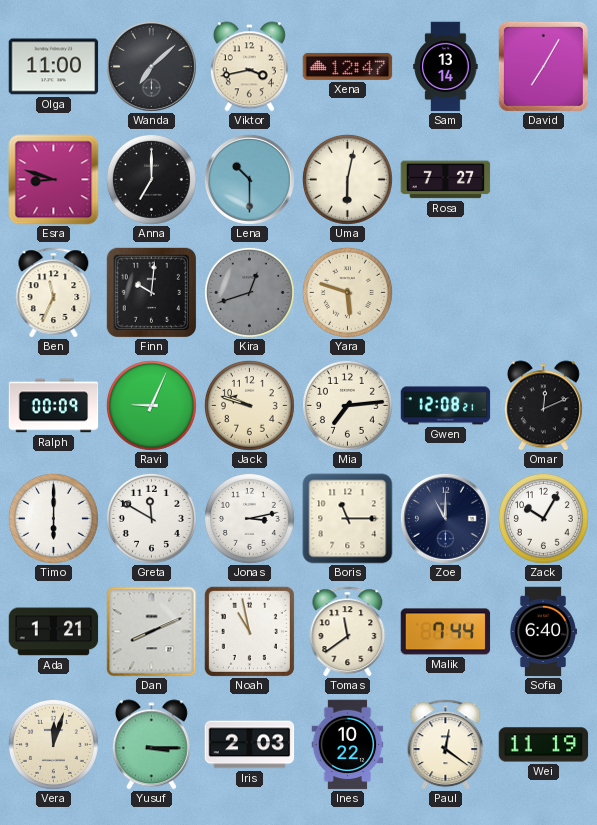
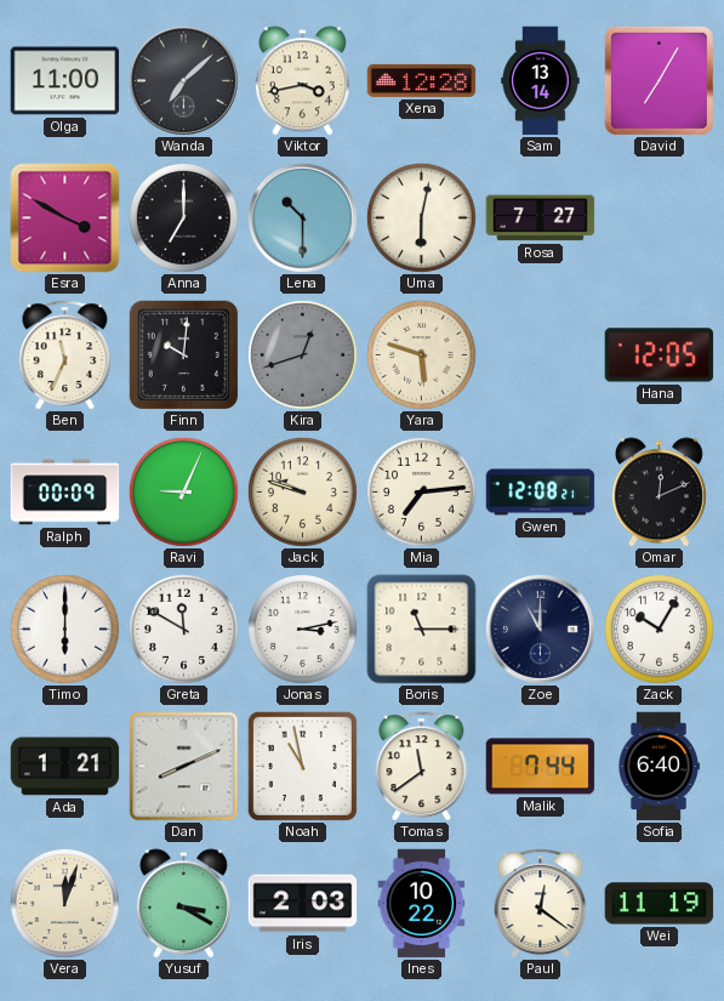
Xena: 12:47 -> 12:28 (422, 80)
Esra: 8:48 -> 3:50 (65, 218)
Hana: none -> 12:05 (660, 356)
Yusuf: 3:15 -> 3:20 (183, 904)
